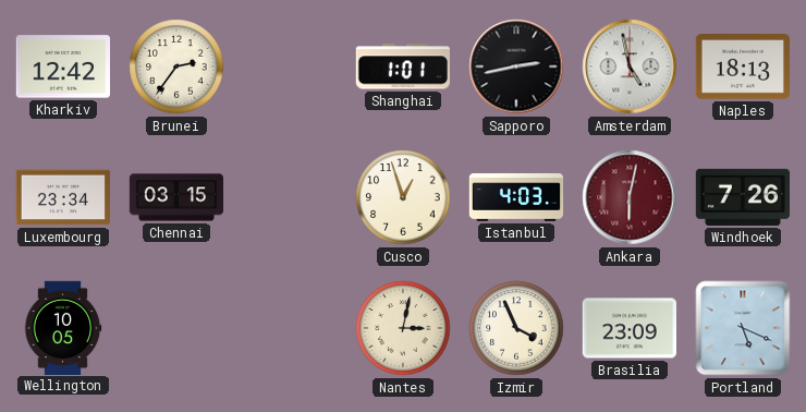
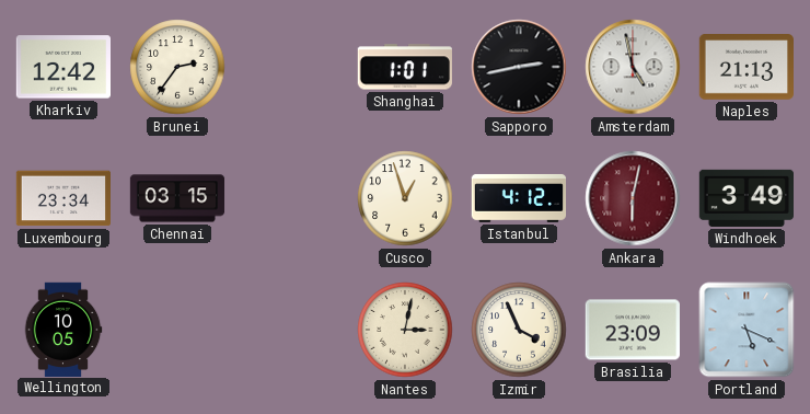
Naples: 18:13 -> 21:13 (745, 67)
Istanbul: 4:03 -> 4:12 (519, 198)
Windhoek: 7:26 -> 3:49 (745, 198)
